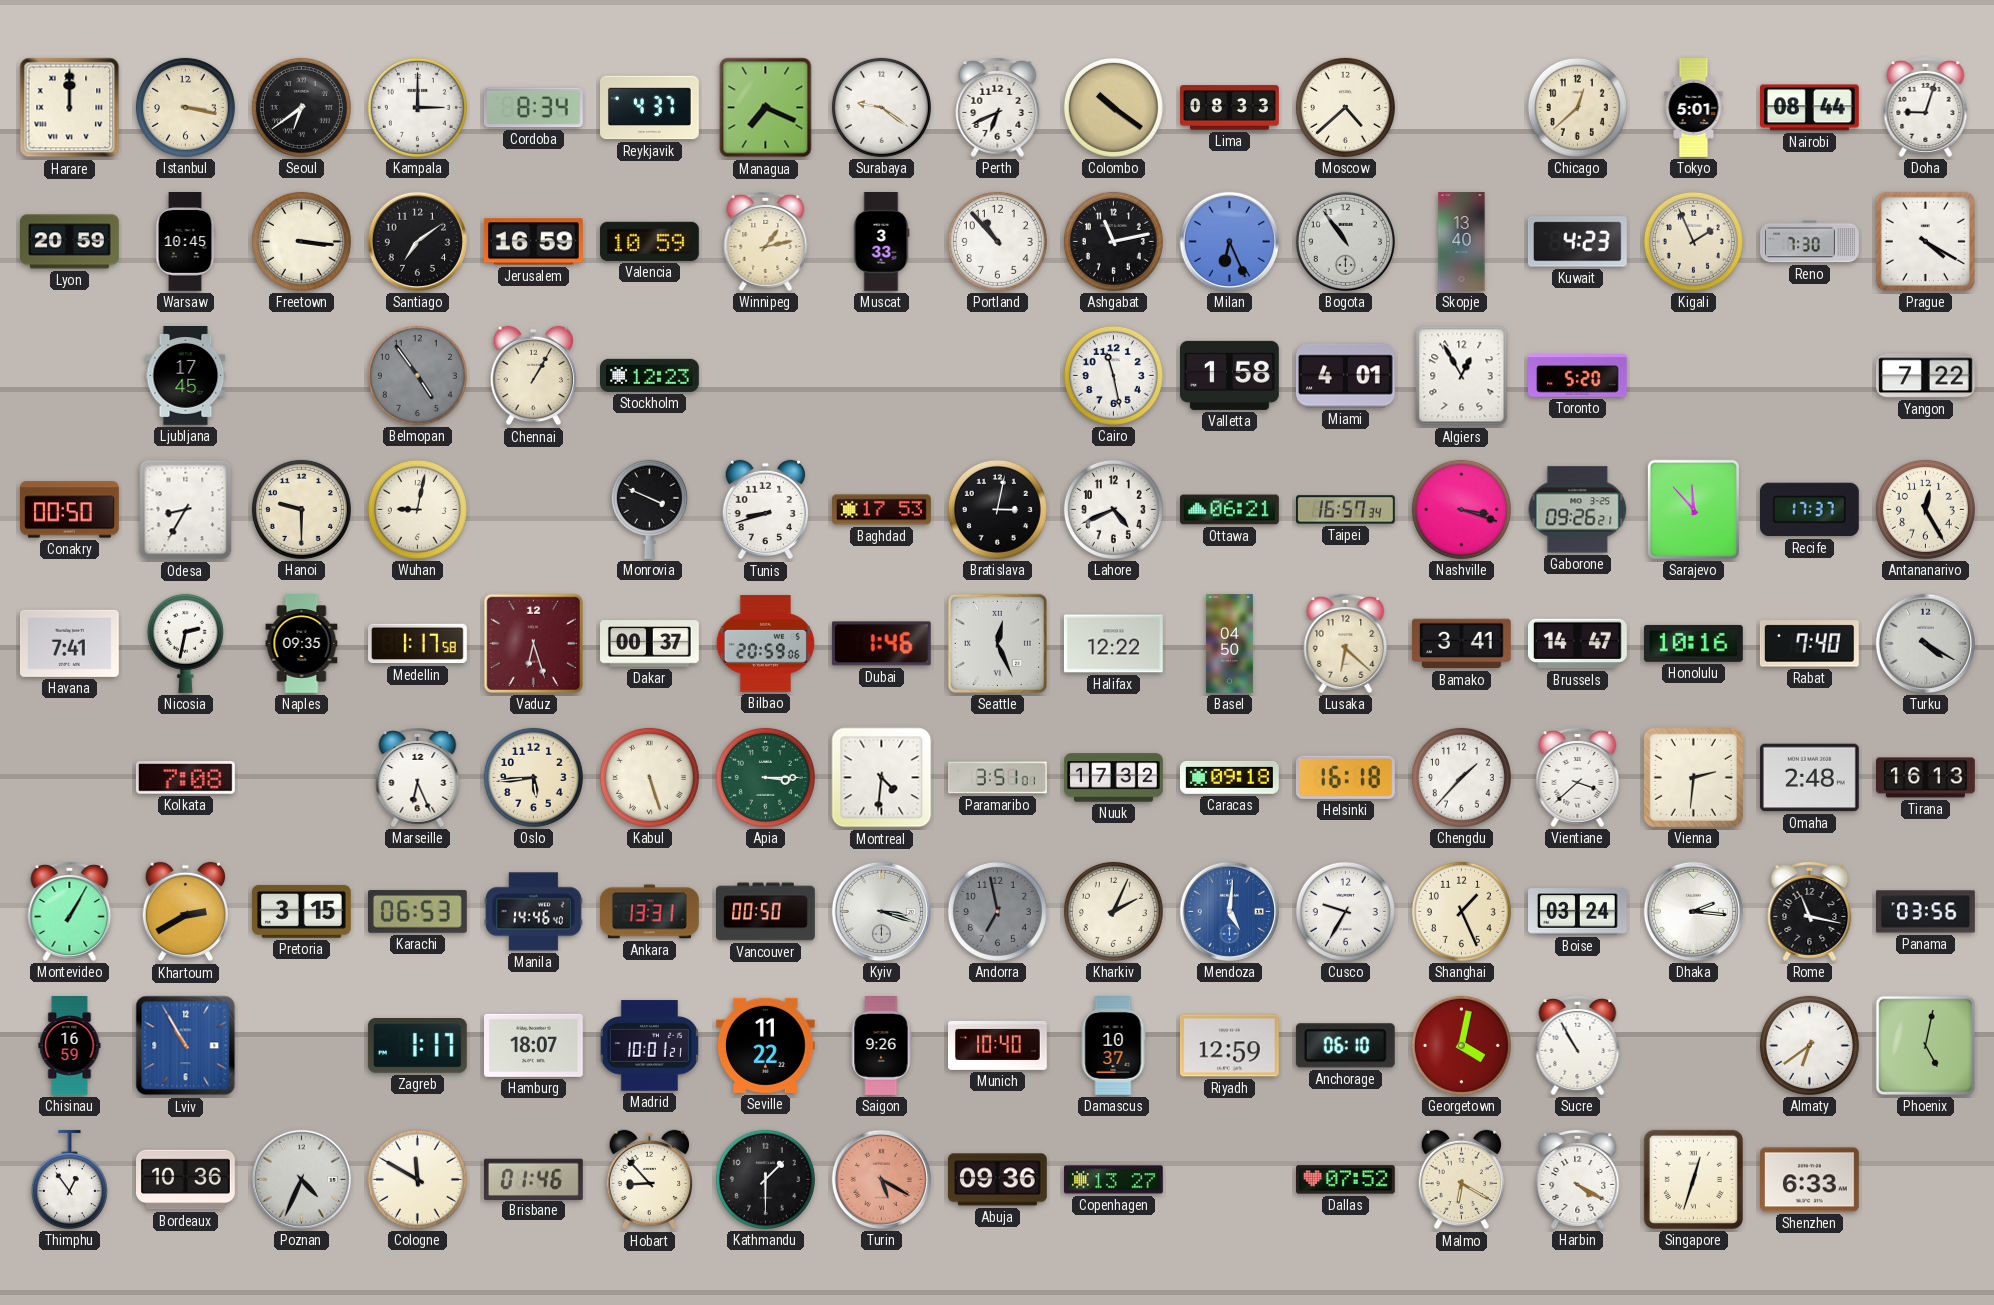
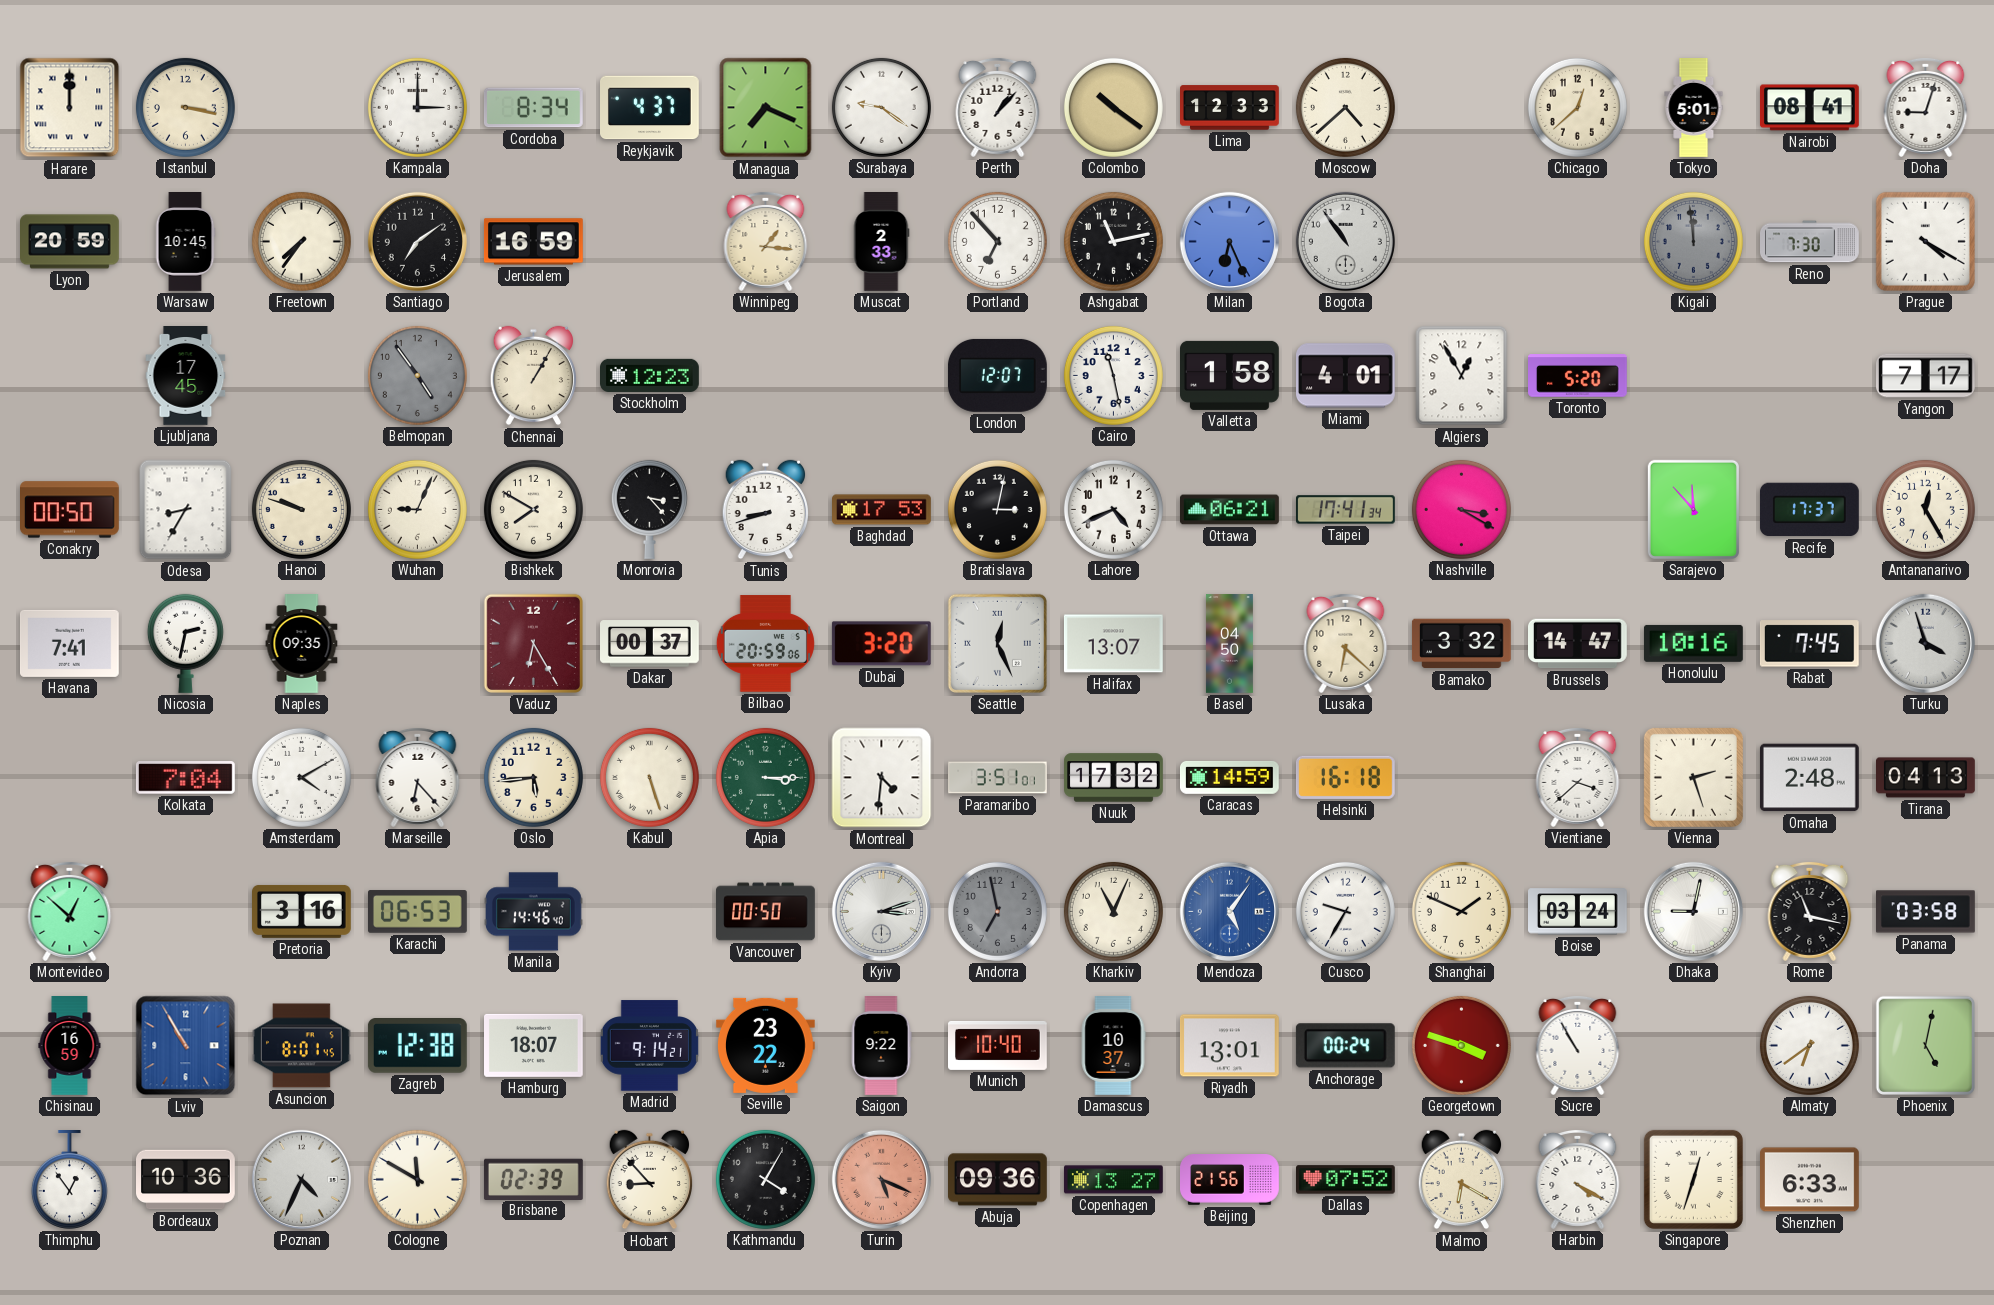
Seoul: 6:39 -> none (301, 107)
Perth: 6:41 -> 1:07 (998, 107)
Lima: 08:33 -> 12:33 (1230, 108)
Nairobi: 08:44 -> 08:41 (1810, 108)
Freetown: 3:16 -> 7:36 (301, 241)
Valencia: 10:59 -> none (649, 241)
Winnipeg: 1:13 -> 1:16 (766, 241)
Muscat: 3:33 -> 2:33 (881, 242)
Portland: 10:53 -> 6:53 (997, 241)
Skopje: 13:40 -> none (1462, 242)
Kuwait: 4:23 -> none (1577, 242)
Kigali: 1:56 -> 11:59 (1693, 241)
Kigali dial: cream -> grey (1693, 241)
London: none -> 12:07 (997, 375)
Yangon: 7:22 -> 7:17 (1926, 376)
Hanoi: 9:30 -> 9:48 (301, 509)
Wuhan: 9:02 -> 9:04 (417, 509)
Bishkek: none -> 7:50 (533, 509)
Monrovia: 3:49 -> 3:23 (649, 509)
Taipei: 16:57 -> 17:41 (1346, 510)
Nashville: 3:18 -> 3:20 (1461, 509)
Gaborone: 09:26 -> none (1578, 510)
Medellin: 1:17 -> none (418, 644)
Vaduz: 6:27 -> 6:25 (533, 643)
Dubai: 1:46 -> 3:20 (881, 644)
Halifax: 12:22 -> 13:07 (1113, 644)
Bamako: 3:41 -> 3:32 (1461, 644)
Rabat: 7:40 -> 7:45 (1809, 644)
Turku: 4:20 -> 3:57 (1925, 643)
Kolkata: 7:08 -> 7:04 (185, 778)
Amsterdam: none -> 4:10 (301, 777)
Marseille: 6:26 -> 6:23 (418, 777)
Caracas: 09:18 -> 14:59 (1230, 777)
Chengdu: 1:37 -> none (1461, 777)
Vienna: 2:31 -> 2:27 (1693, 777)
Tirana: 16:13 -> 04:13 (1926, 778)
Montevideo: 1:05 -> 12:52 (70, 911)
Khartoum: 2:40 -> none (185, 912)
Pretoria: 3:15 -> 3:16 (302, 911)
Ankara: 13:31 -> none (650, 912)
Kyiv: 3:18 -> 3:12 (881, 911)
Kharkiv: 2:04 -> 11:04 (1113, 911)
Mendoza: 5:01 -> 5:06 (1229, 911)
Shanghai: 1:26 -> 1:49 (1461, 911)
Dhaka: 2:16 -> 9:02 (1693, 911)
Panama: 03:56 -> 03:58 (1926, 912)
Asuncion: none -> 8:01 (302, 1046)
Zagreb: 1:17 -> 12:38 (417, 1046)
Madrid: 10:01 -> 9:14 (649, 1046)
Seville: 11:22 -> 23:22 (765, 1045)
Saigon: 9:26 -> 9:22 (881, 1046)
Riyadh: 12:59 -> 13:01 (1229, 1046)
Anchorage: 06:10 -> 00:24 (1345, 1046)
Georgetown: 4:02 -> 3:48 (1461, 1045)
Brisbane: 01:46 -> 02:39 (533, 1179)
Kathmandu: 1:30 -> 4:05 (765, 1179)
Turin: 5:20 -> 5:19 (881, 1179)
Beijing: none -> 21:56 (1230, 1180)
